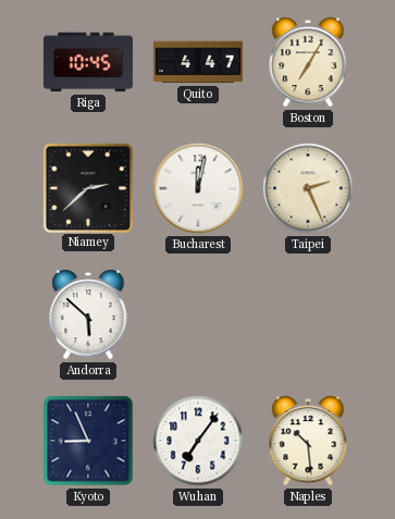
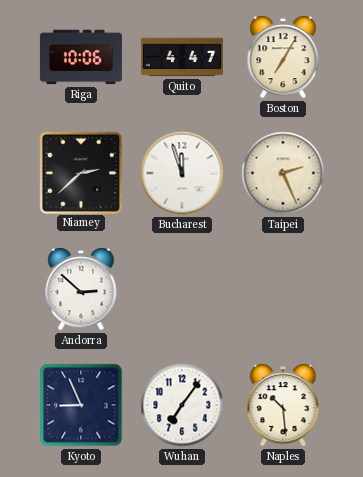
Riga: 10:45 -> 10:06 (81, 57)
Bucharest: 12:02 -> 11:57 (182, 173)
Andorra: 5:52 -> 2:52 (81, 290)
